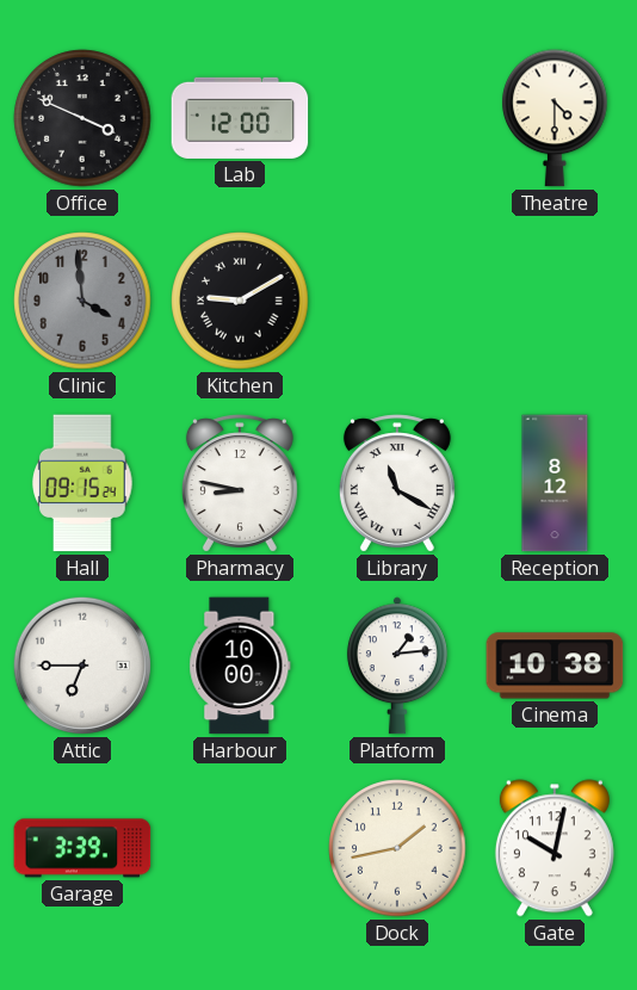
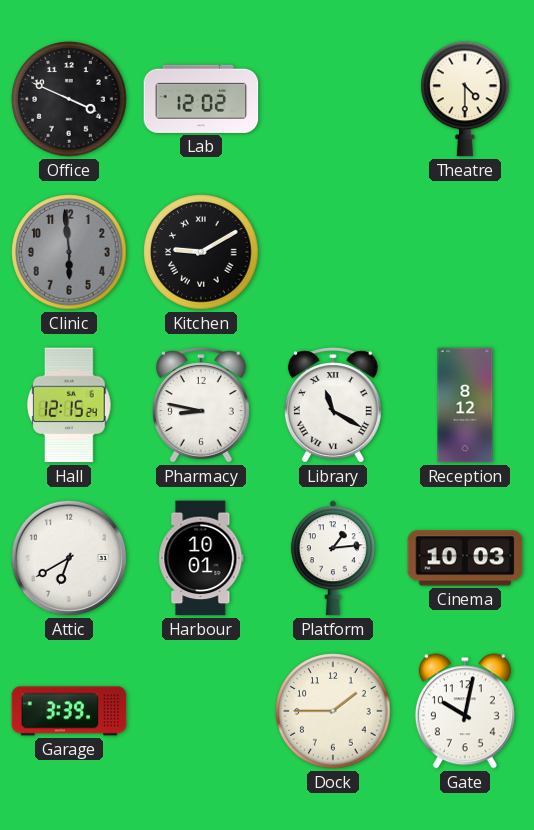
Lab: 12:00 -> 12:02 (201, 99)
Clinic: 3:59 -> 5:59 (69, 252)
Hall: 09:15 -> 12:15 (69, 405)
Attic: 6:45 -> 6:40 (69, 558)
Harbour: 10:00 -> 10:01 (201, 558)
Cinema: 10:38 -> 10:03 (465, 558)
Dock: 1:43 -> 1:45 (333, 711)
